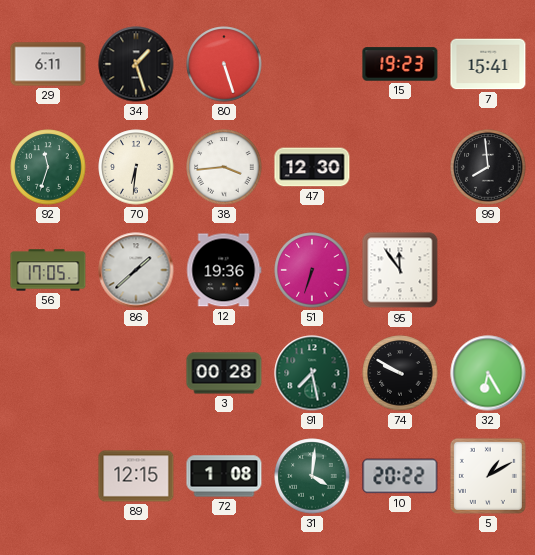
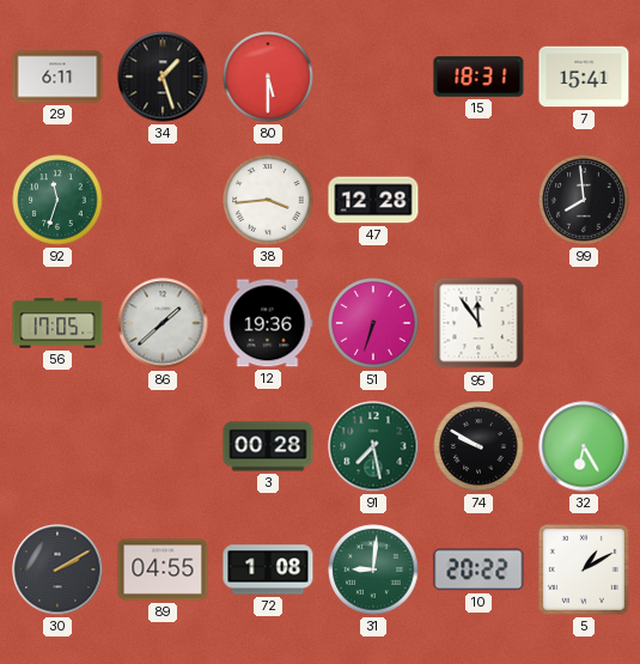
80: 5:27 -> 5:30 (268, 77)
15: 19:23 -> 18:31 (479, 77)
70: 6:31 -> none (136, 167)
47: 12:30 -> 12:28 (373, 200)
30: none -> 2:10 (57, 569)
89: 12:15 -> 04:55 (163, 569)
31: 4:01 -> 9:01 (373, 569)
